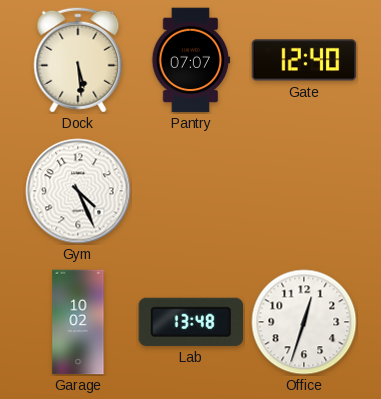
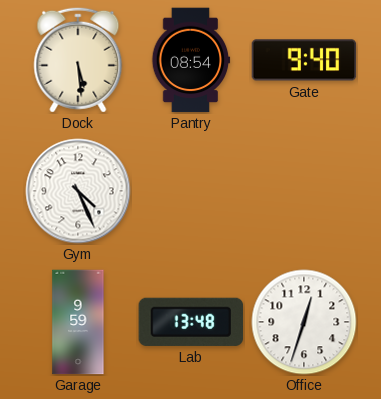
Pantry: 07:07 -> 08:54 (191, 60)
Gate: 12:40 -> 9:40 (304, 60)
Garage: 10:02 -> 9:59 (78, 322)
